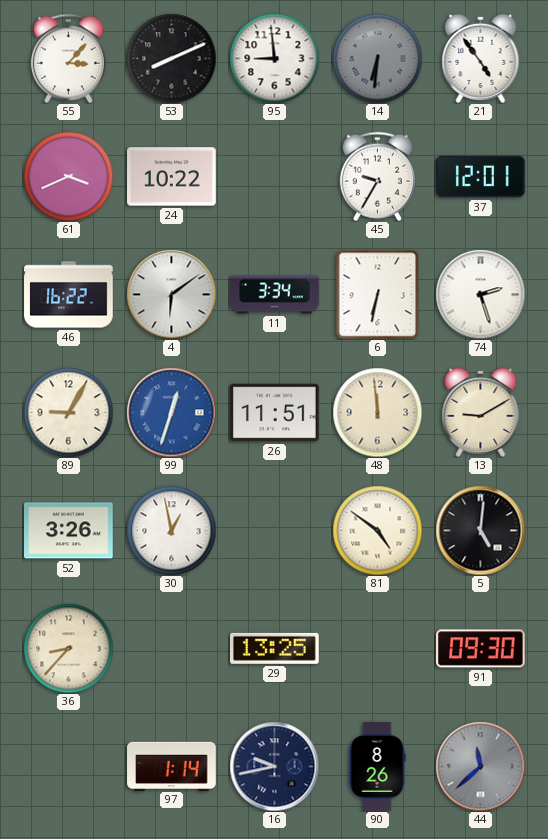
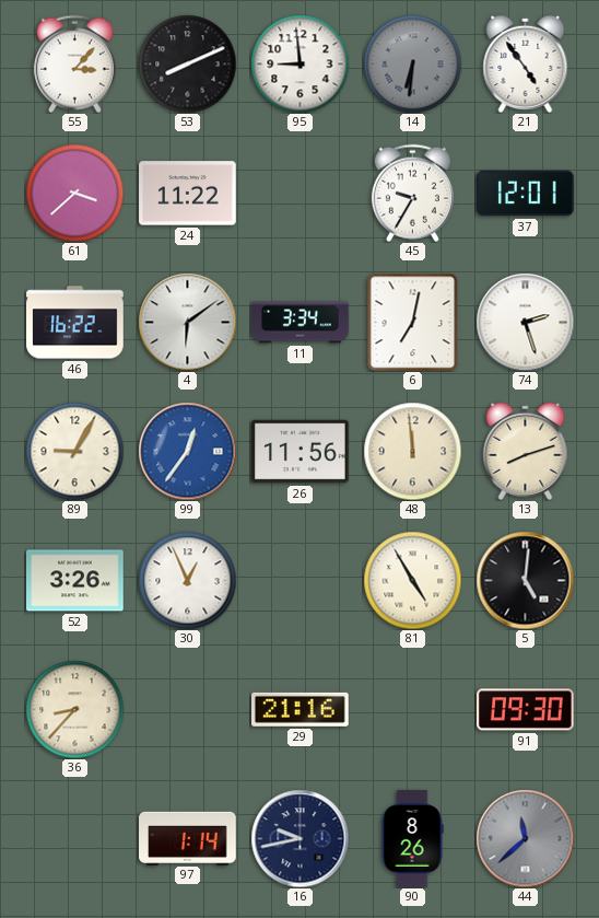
61: 3:41 -> 3:38 (74, 193)
24: 10:22 -> 11:22 (188, 194)
6: 6:32 -> 7:02 (413, 322)
99: 12:33 -> 12:36 (187, 451)
26: 11:51 -> 11:56 (301, 452)
13: 9:10 -> 8:12 (526, 451)
30: 12:58 -> 12:56 (187, 580)
81: 4:51 -> 4:55 (412, 580)
29: 13:25 -> 21:16 (301, 709)
